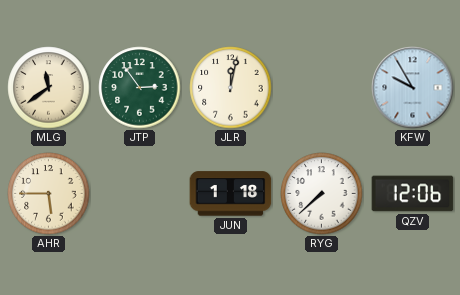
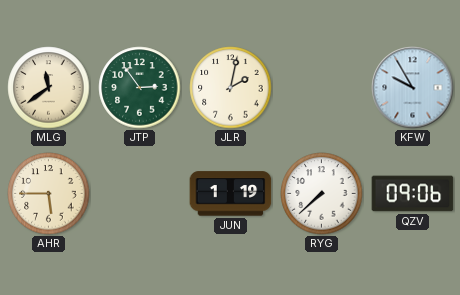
JLR: 12:02 -> 2:02 (231, 88)
JUN: 1:18 -> 1:19 (231, 194)
QZV: 12:06 -> 09:06 (413, 194)
